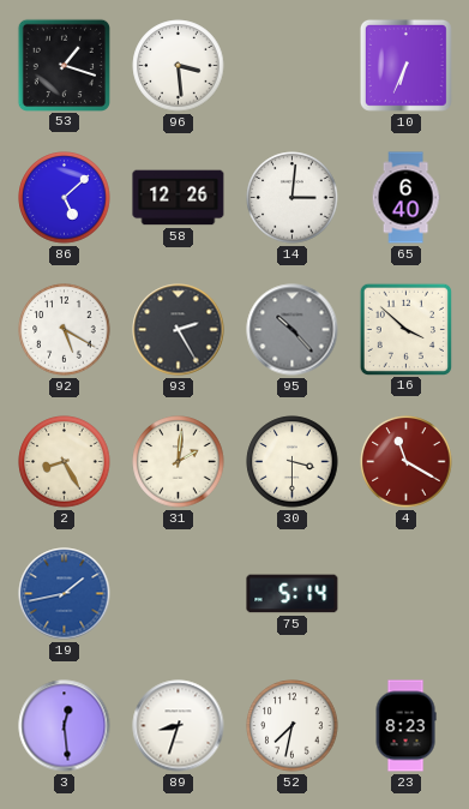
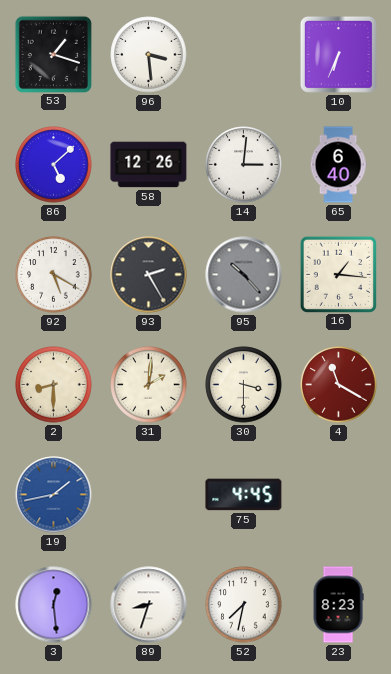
16: 3:52 -> 1:16 (338, 274)
2: 8:25 -> 8:30 (54, 385)
75: 5:14 -> 4:45 (244, 495)
